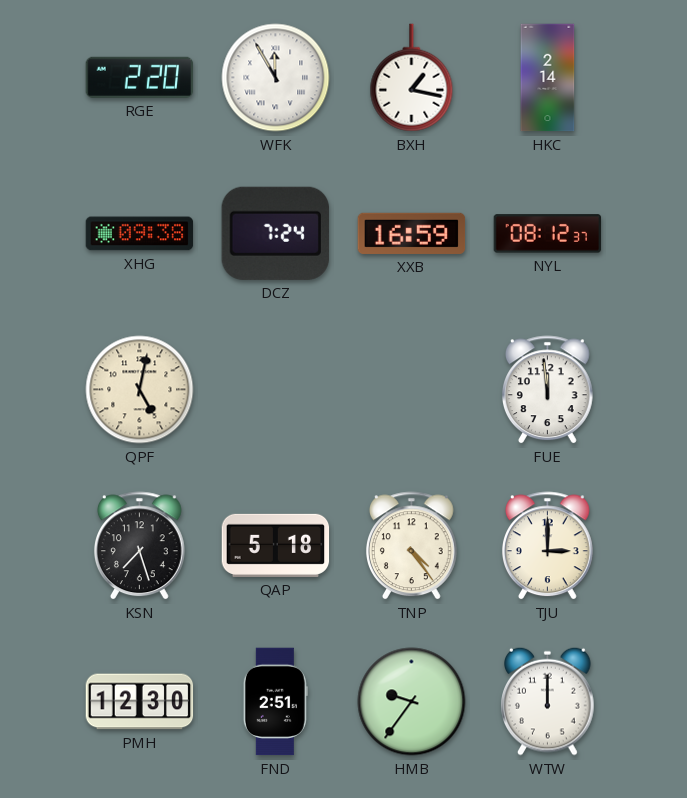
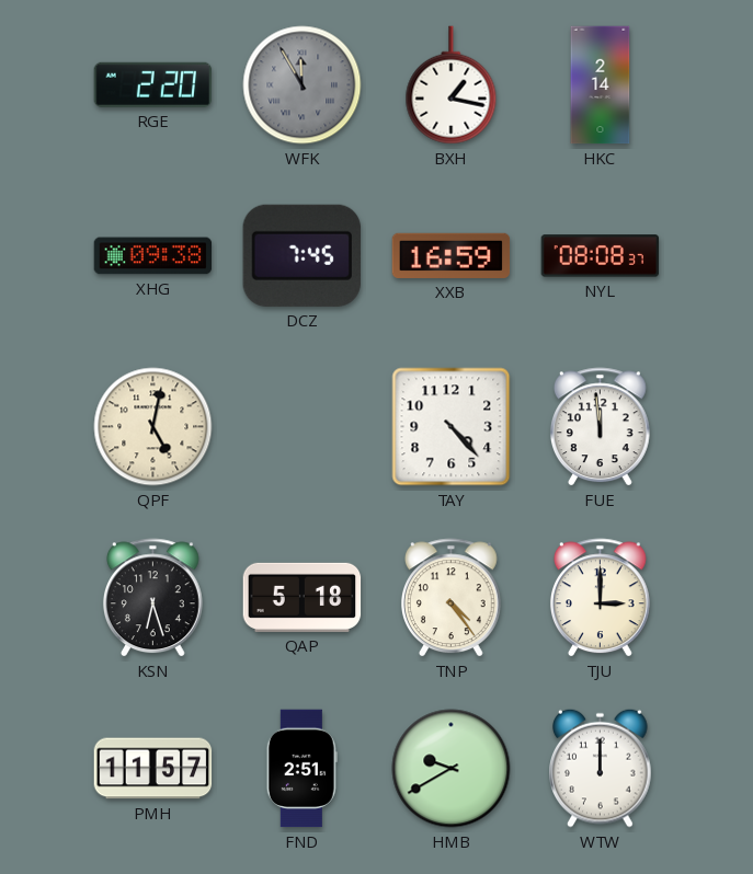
WFK dial: white -> grey (303, 85)
DCZ: 7:24 -> 7:45 (301, 255)
NYL: 08:12 -> 08:08 (601, 256)
TAY: none -> 4:23 (452, 427)
KSN: 7:27 -> 6:27 (152, 598)
PMH: 12:30 -> 11:57 (153, 769)
HMB: 9:36 -> 9:40 (452, 769)
